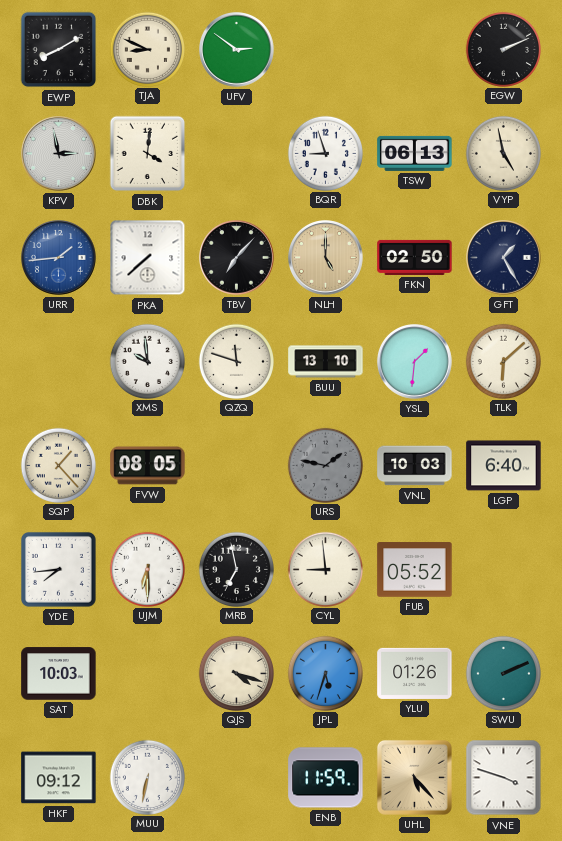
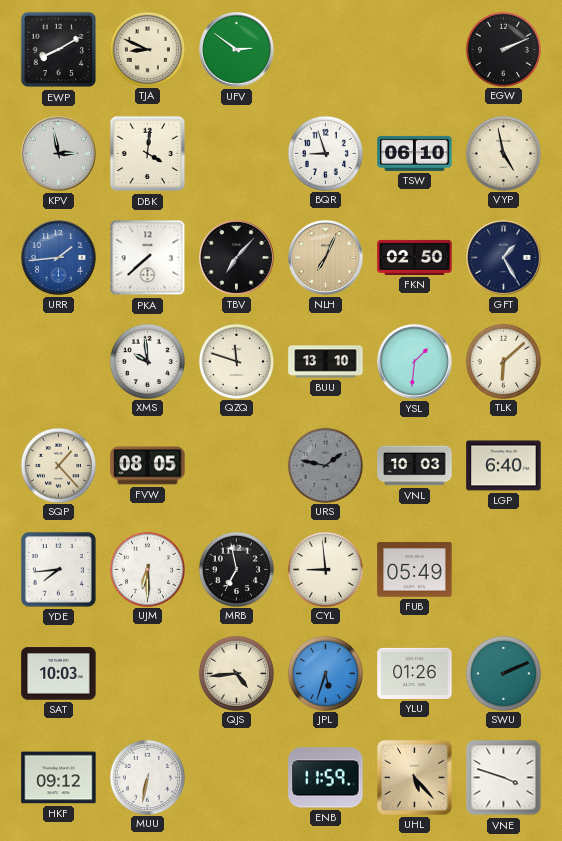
TSW: 06:13 -> 06:10 (415, 153)
NLH: 5:00 -> 7:04 (326, 258)
FUB: 05:52 -> 05:49 (415, 570)
QJS: 4:18 -> 4:44 (236, 673)
